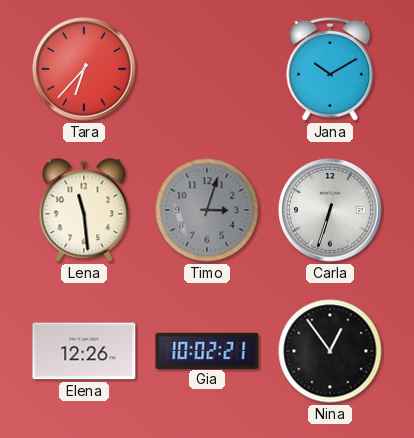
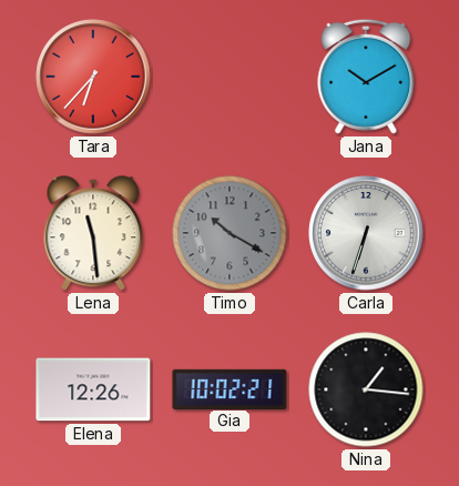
Timo: 3:03 -> 10:20 (229, 233)
Nina: 12:54 -> 1:16 (366, 389)
